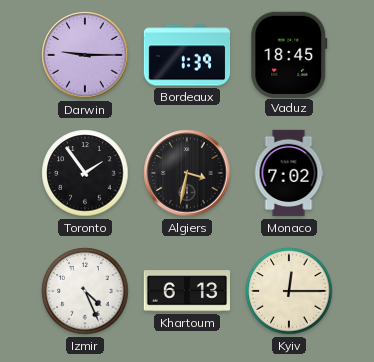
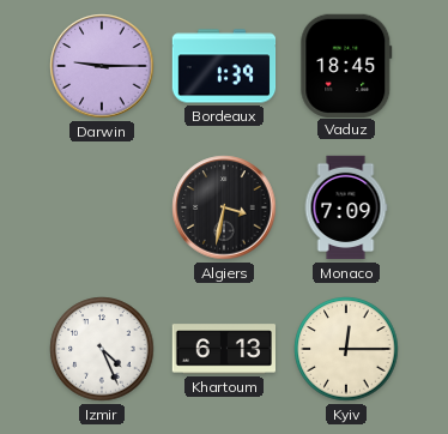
Toronto: 1:54 -> none (85, 173)
Monaco: 7:02 -> 7:09 (346, 207)
